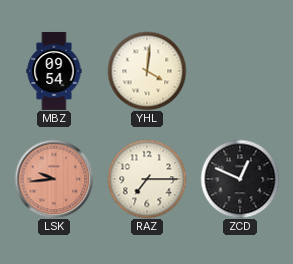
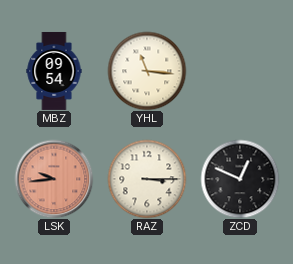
YHL: 4:01 -> 11:16 (147, 71)
RAZ: 7:15 -> 3:15 (147, 179)
